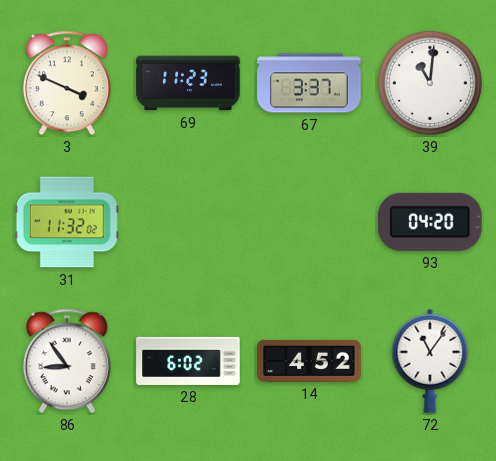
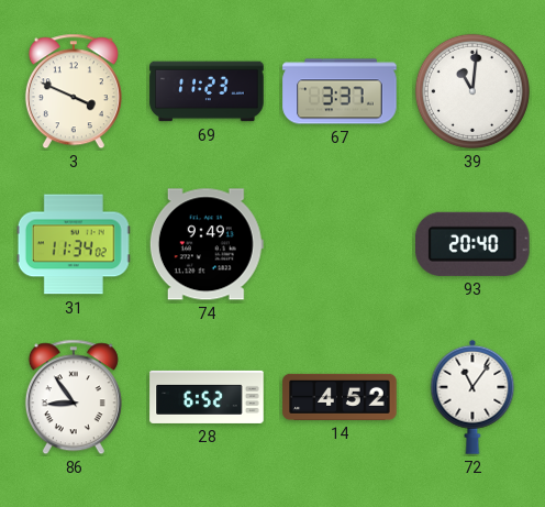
31: 11:32 -> 11:34 (74, 244)
74: none -> 9:49 (207, 244)
93: 04:20 -> 20:40 (474, 244)
28: 6:02 -> 6:52 (207, 397)
